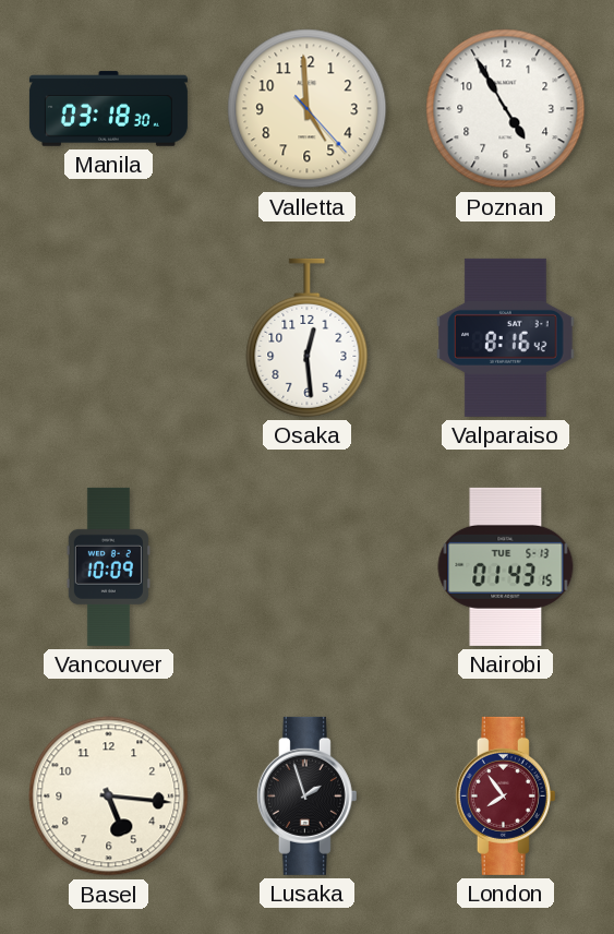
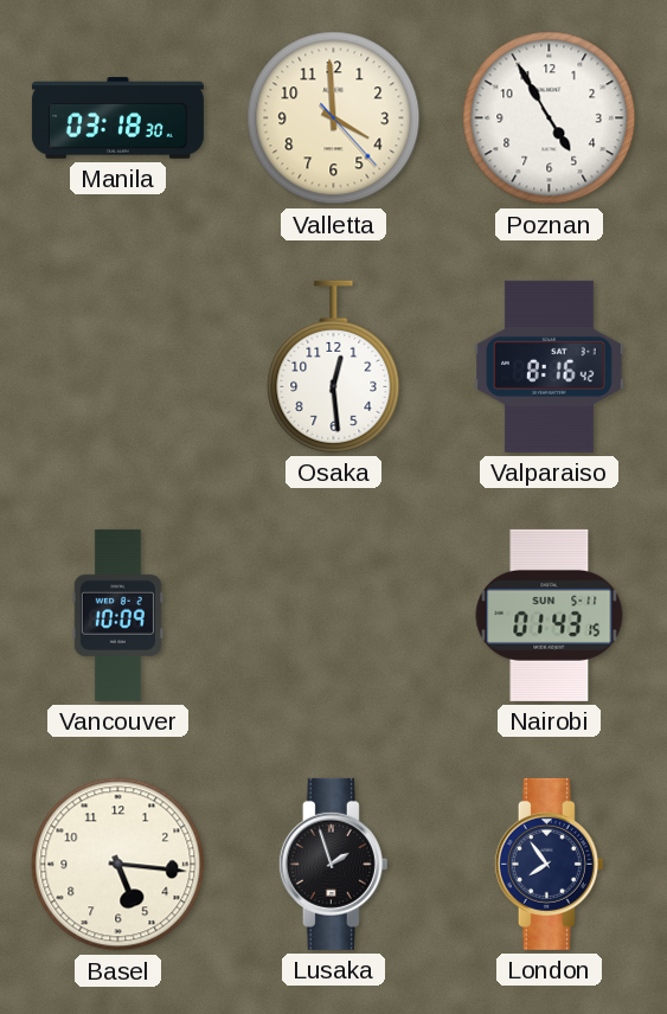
Valletta: 4:59 -> 3:59 (334, 118)
Nairobi date: TUE 5-13 -> SUN 5-11 (550, 615)
London dial: burgundy -> navy (549, 864)
